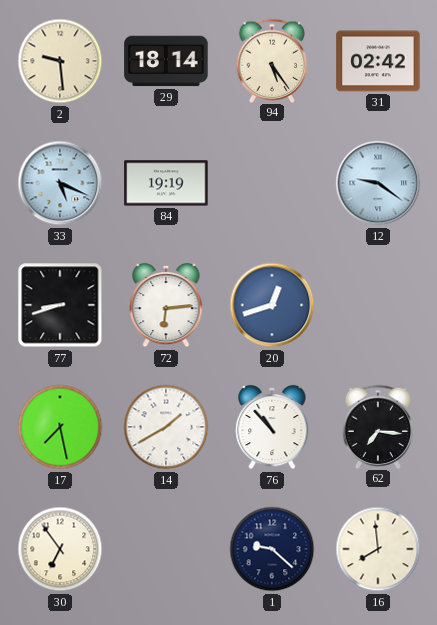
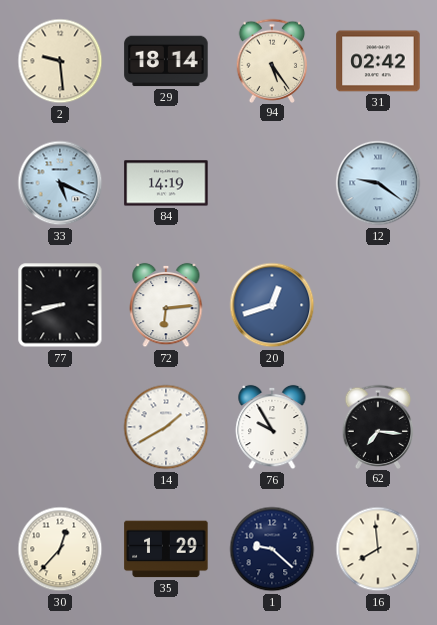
84: 19:19 -> 14:19 (166, 183)
17: 7:28 -> none (60, 427)
76: 10:53 -> 9:55 (272, 427)
30: 6:54 -> 12:37 (60, 549)
35: none -> 1:29 (166, 549)
